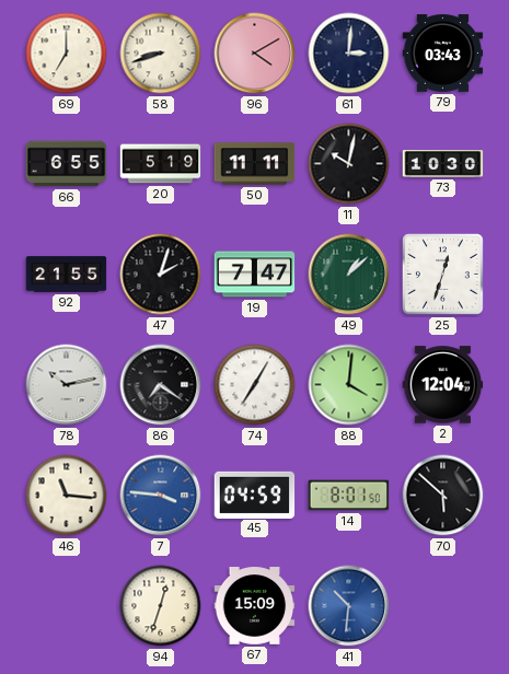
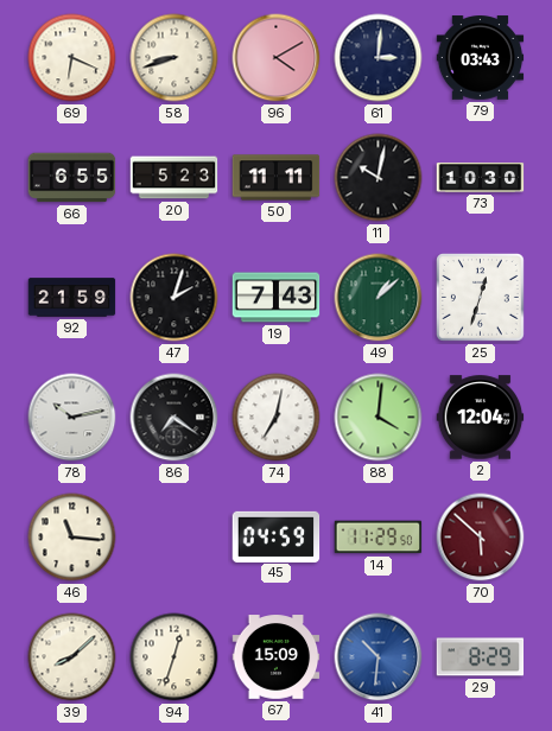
69: 7:00 -> 6:19 (72, 58)
20: 5:19 -> 5:23 (175, 178)
92: 21:55 -> 21:59 (72, 298)
19: 7:47 -> 7:43 (277, 298)
74: 7:05 -> 7:02 (277, 418)
7: 3:46 -> none (161, 496)
14: 8:01 -> 11:29 (379, 538)
70 dial: black -> burgundy (481, 538)
39: none -> 8:08 (72, 657)
29: none -> 8:29 (481, 657)
